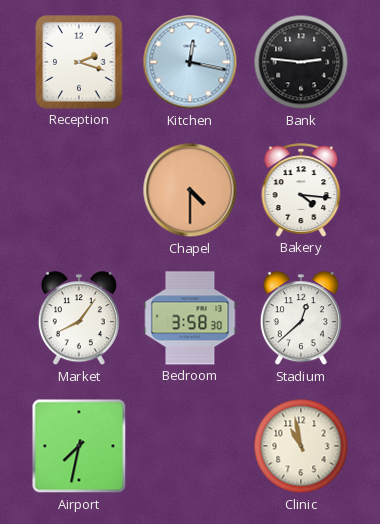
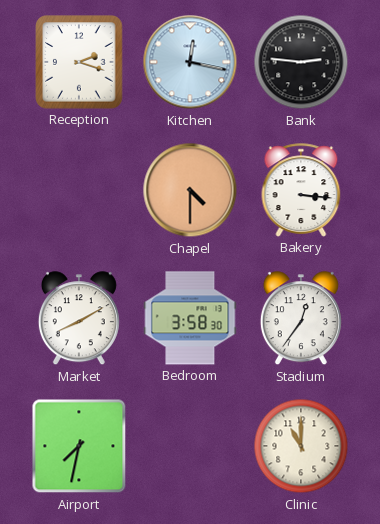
Bakery: 4:16 -> 3:16 (301, 190)
Market: 8:06 -> 8:10 (79, 319)
Stadium: 12:38 -> 12:36 (301, 319)
Clinic: 10:58 -> 11:00 (301, 446)
